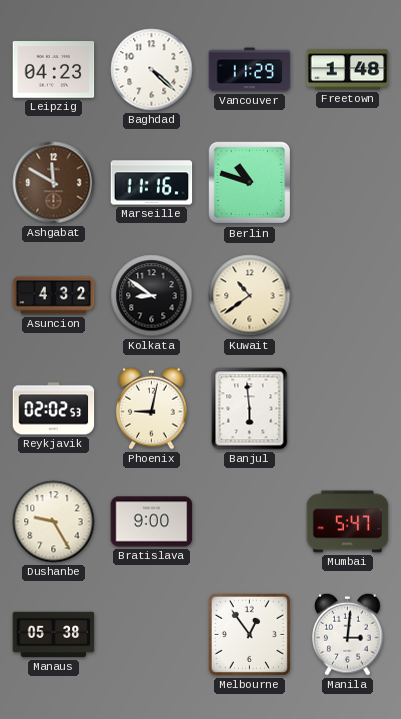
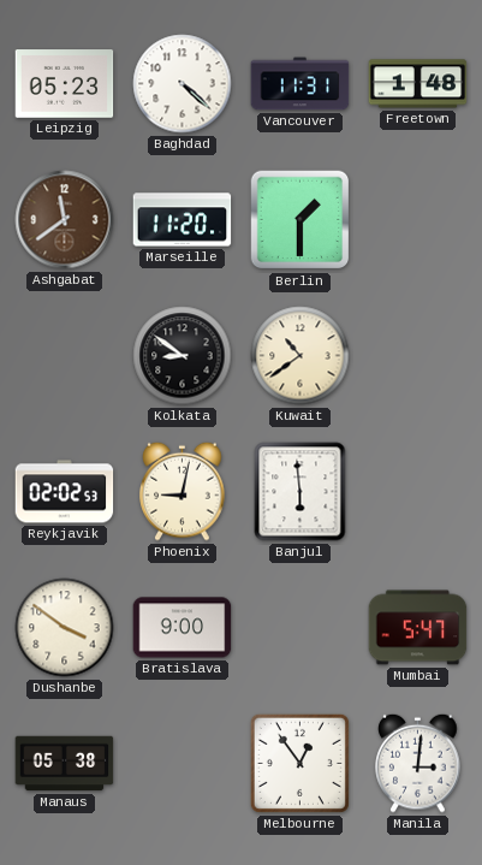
Leipzig: 04:23 -> 05:23 (65, 84)
Vancouver: 11:29 -> 11:31 (300, 84)
Ashgabat: 11:50 -> 11:39 (65, 220)
Marseille: 11:16 -> 11:20 (183, 220)
Berlin: 10:48 -> 1:30 (300, 220)
Asuncion: 4:32 -> none (54, 296)
Dushanbe: 9:25 -> 3:51 (65, 628)
